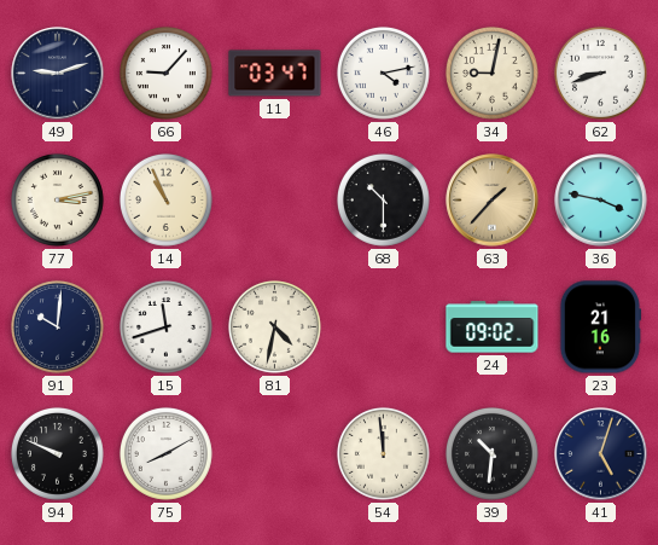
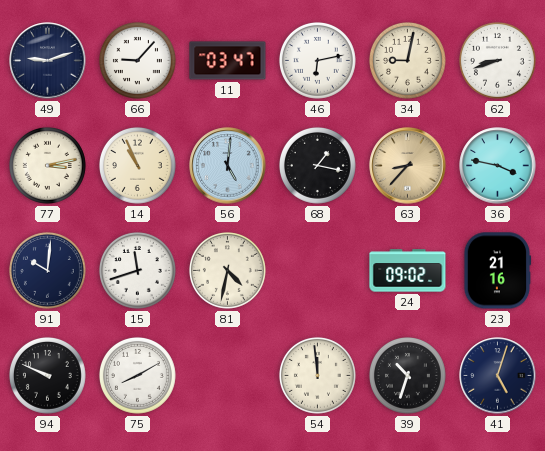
46: 4:13 -> 6:13 (317, 60)
56: none -> 5:01 (228, 166)
68: 10:30 -> 1:17 (317, 165)
63: 1:37 -> 8:37 (408, 166)
39: 10:31 -> 10:33 (407, 375)
